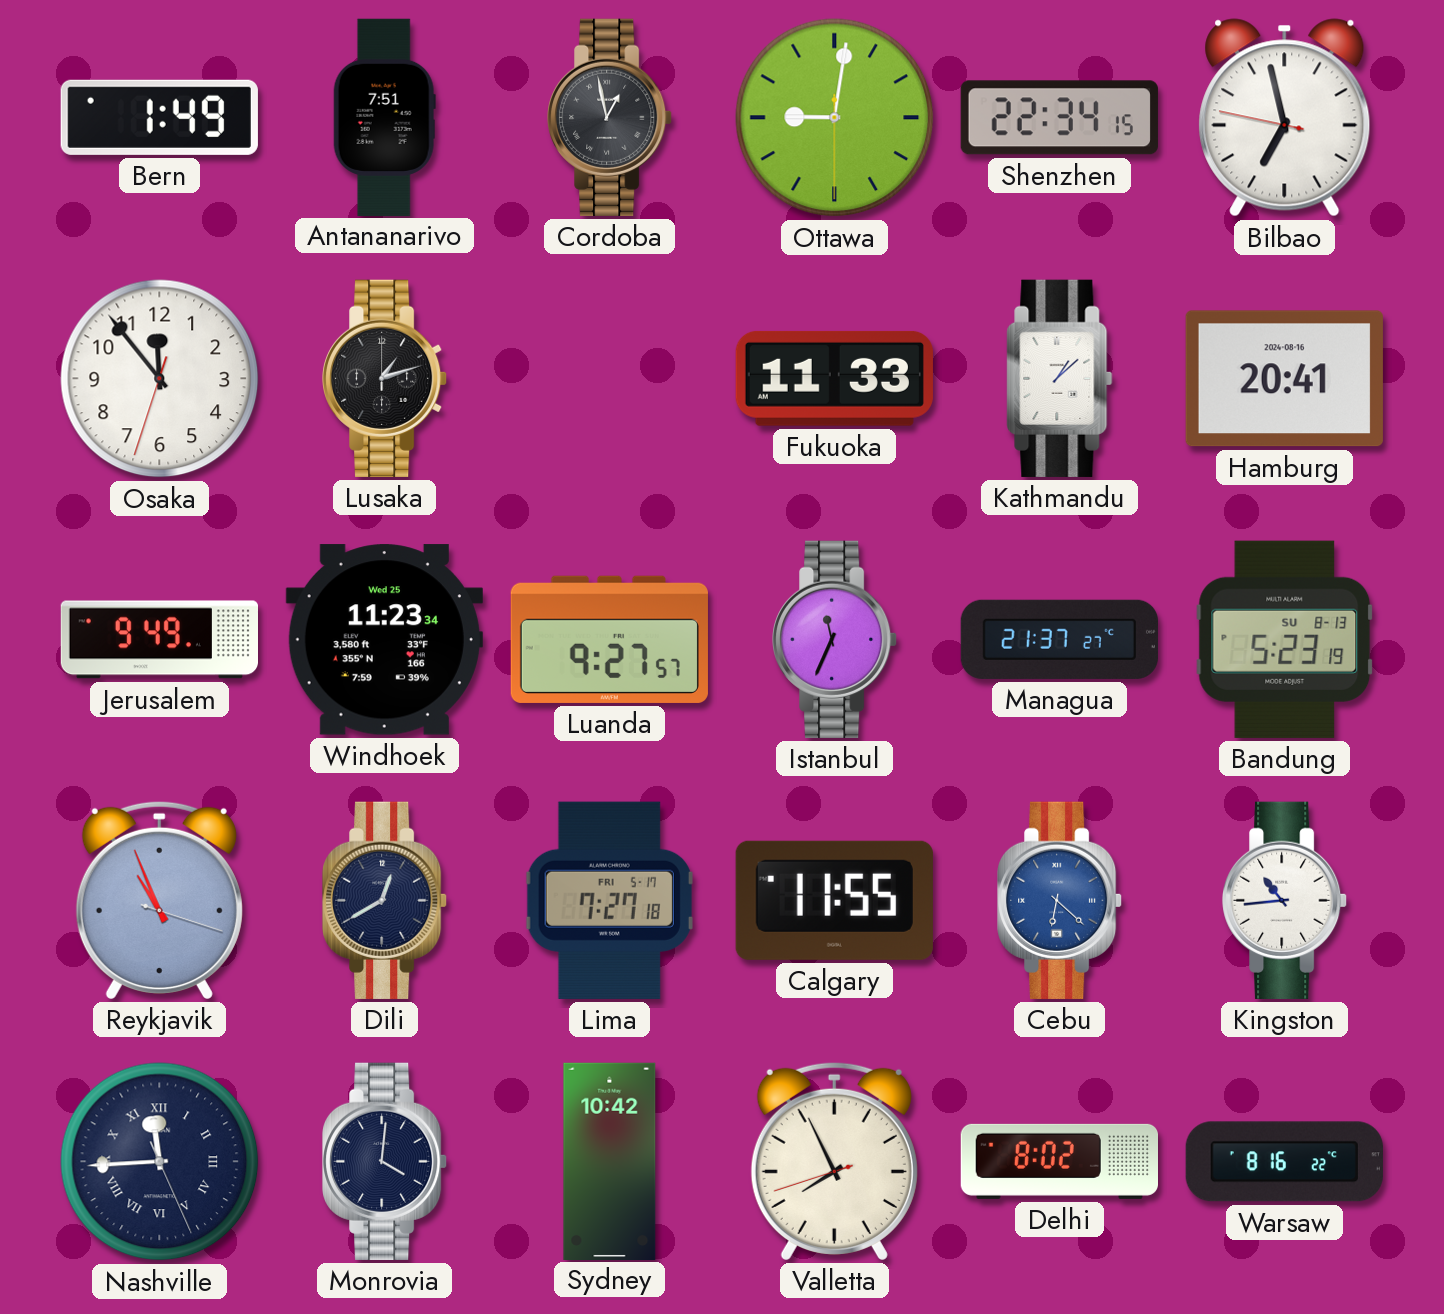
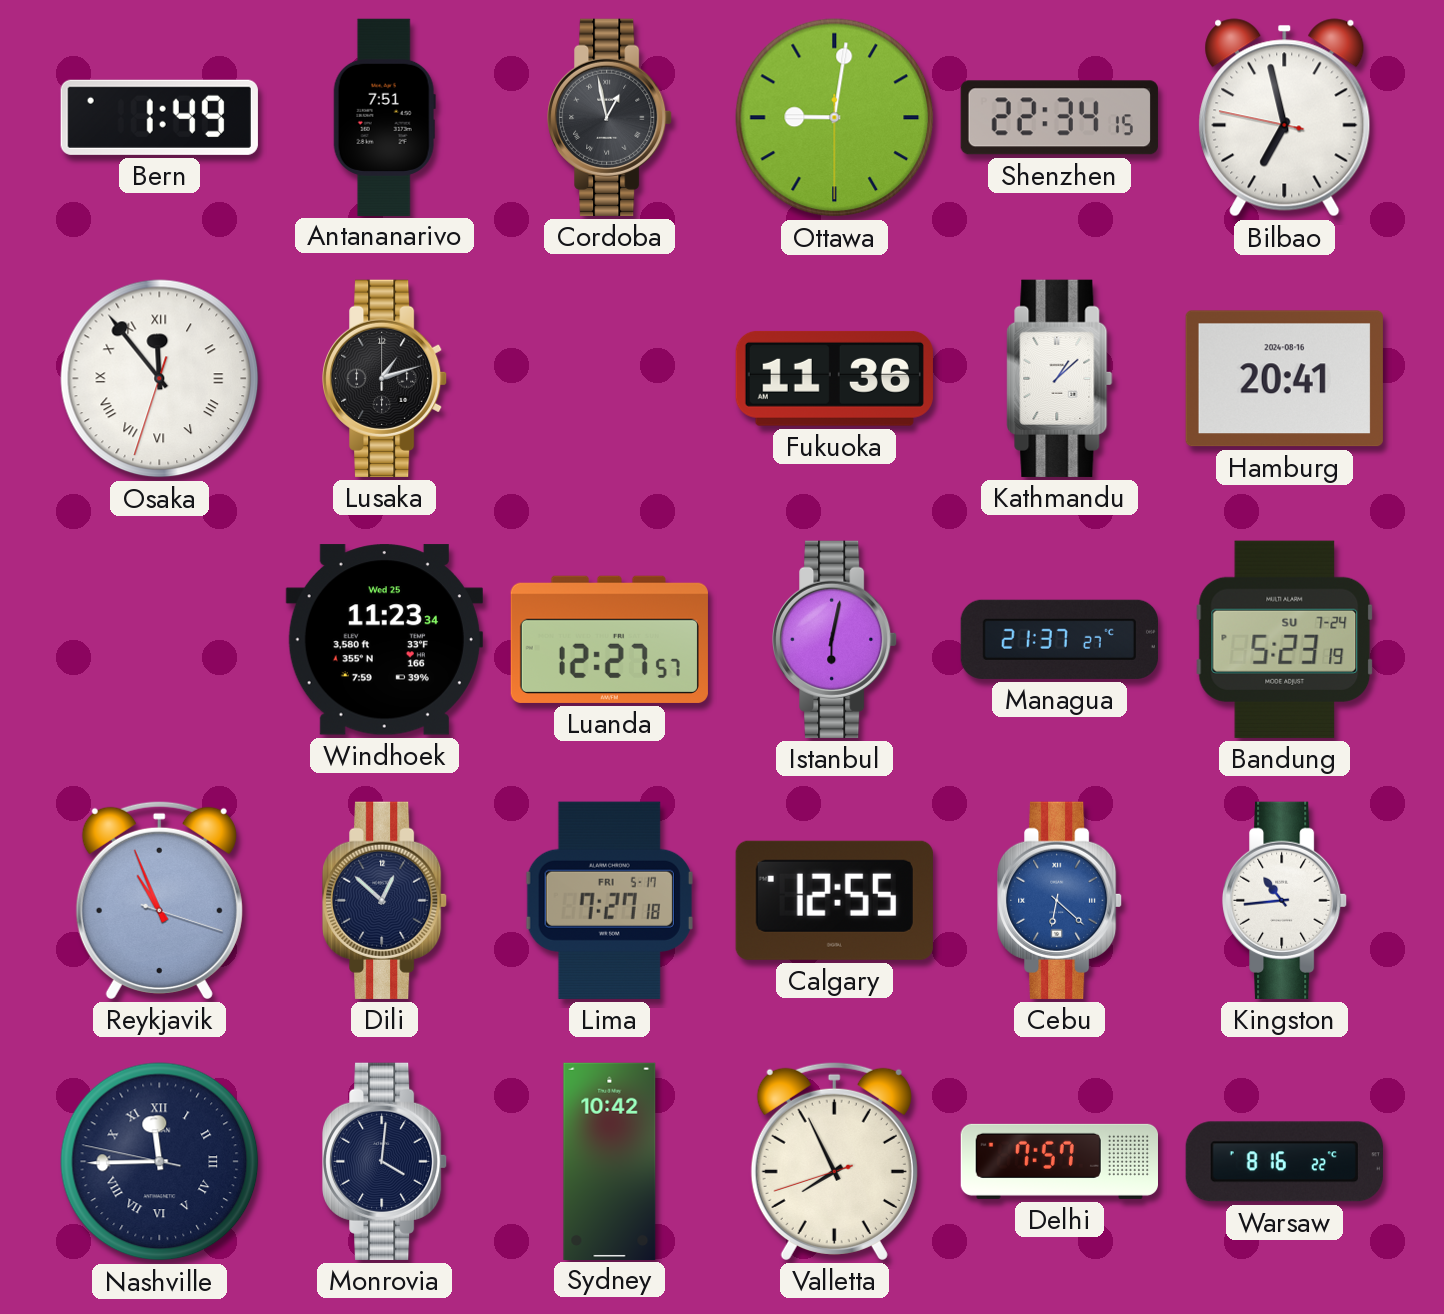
Osaka numerals: Arabic -> Roman (160, 379)
Fukuoka: 11:33 -> 11:36 (834, 378)
Jerusalem: 9:49 -> none (159, 640)
Luanda: 9:27 -> 12:27 (609, 639)
Istanbul: 11:34 -> 6:02 (835, 639)
Bandung date: SU 8-13 -> SU 7-24 (1285, 639)
Dili: 12:40 -> 12:52 (385, 900)
Calgary: 11:55 -> 12:55 (834, 900)
Nashville: 11:44:26 -> 11:44:47 (160, 1162)
Delhi: 8:02 -> 7:57 (1059, 1161)
